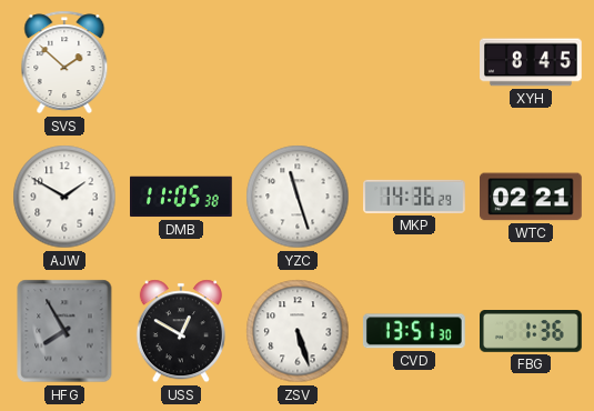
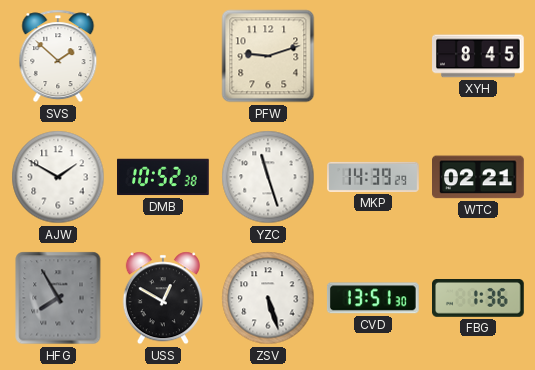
PFW: none -> 9:12 (268, 56)
DMB: 11:05 -> 10:52 (164, 177)
MKP: 14:36 -> 14:39 (373, 177)
